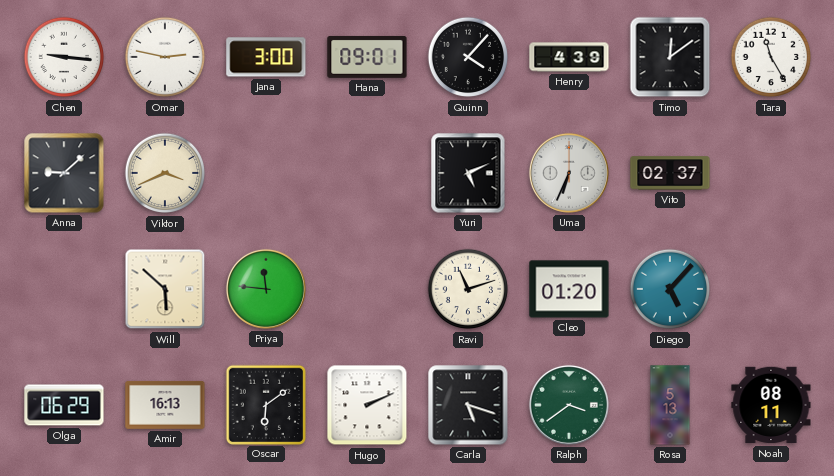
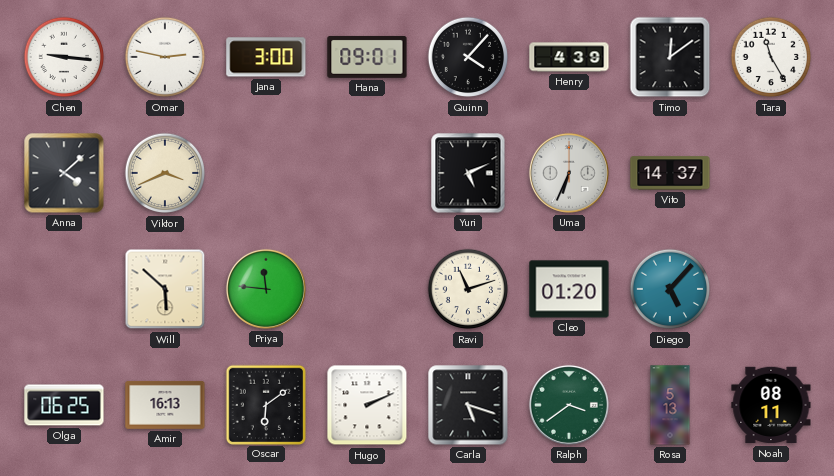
Anna: 9:08 -> 4:08 (64, 173)
Vito: 02:37 -> 14:37 (670, 173)
Olga: 06:29 -> 06:25 (64, 405)
